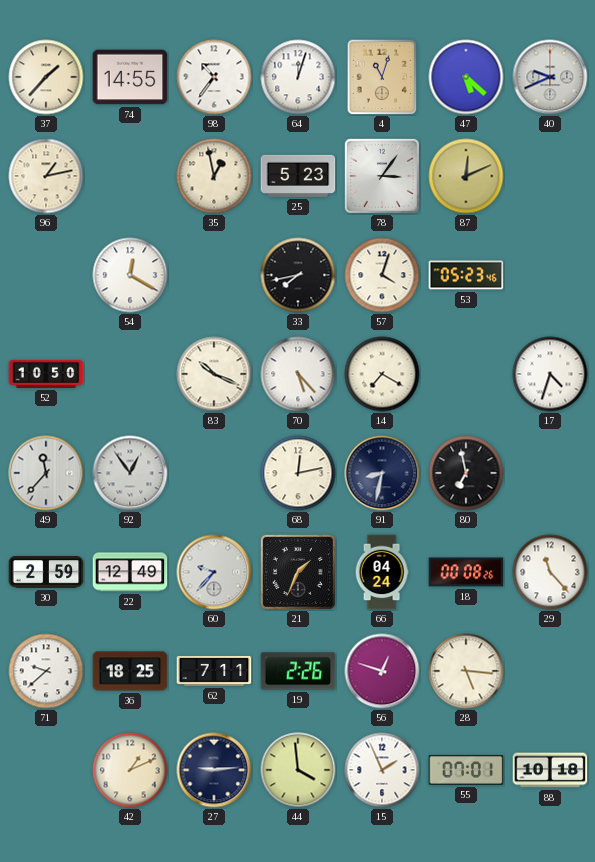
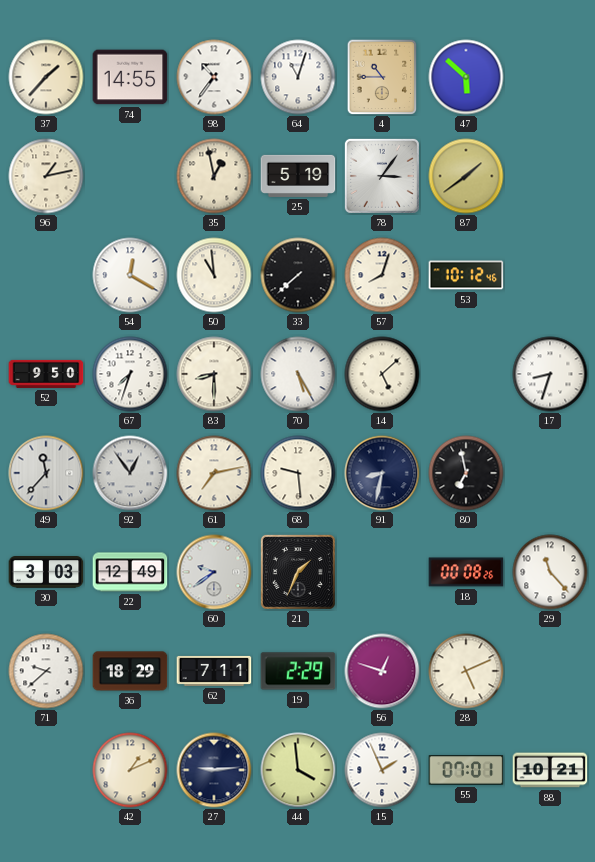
64: 12:03 -> 11:03 (298, 77)
4: 11:03 -> 10:45 (382, 77)
47: 5:22 -> 5:52 (466, 77)
40: 9:41 -> none (550, 77)
25: 5:23 -> 5:19 (298, 176)
87: 12:11 -> 1:39 (466, 176)
50: none -> 10:59 (214, 275)
33: 7:43 -> 7:38 (298, 275)
57: 4:03 -> 8:03 (382, 275)
53: 05:23 -> 10:12 (466, 275)
52: 10:50 -> 9:50 (46, 374)
67: none -> 7:33 (130, 374)
83: 10:19 -> 8:30 (214, 374)
70: 5:23 -> 5:25 (298, 374)
14: 7:20 -> 5:08 (382, 374)
17: 4:33 -> 8:33 (550, 374)
61: none -> 7:13 (214, 473)
68: 12:13 -> 9:29 (298, 473)
30: 2:59 -> 3:03 (46, 572)
60: 9:37 -> 9:39 (214, 572)
66: 04:24 -> none (382, 572)
36: 18:25 -> 18:29 (130, 671)
19: 2:26 -> 2:29 (298, 671)
28: 5:16 -> 5:11 (466, 671)
88: 10:18 -> 10:21 (550, 770)
